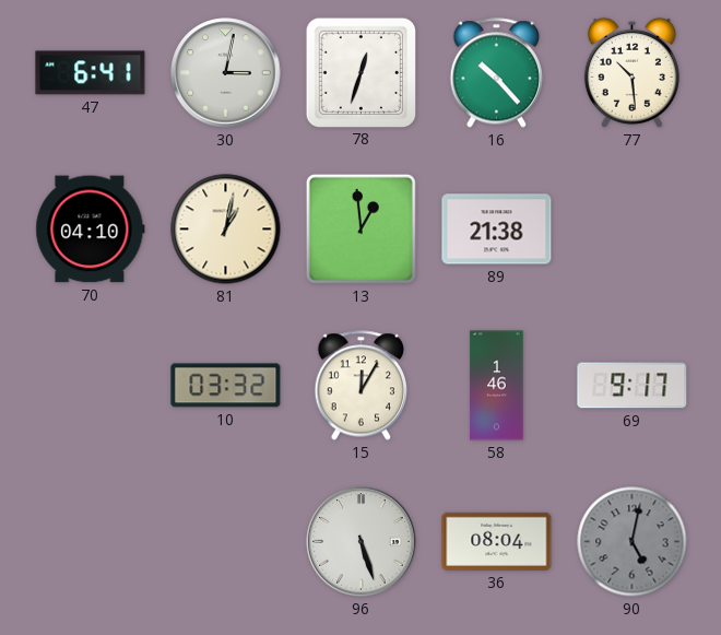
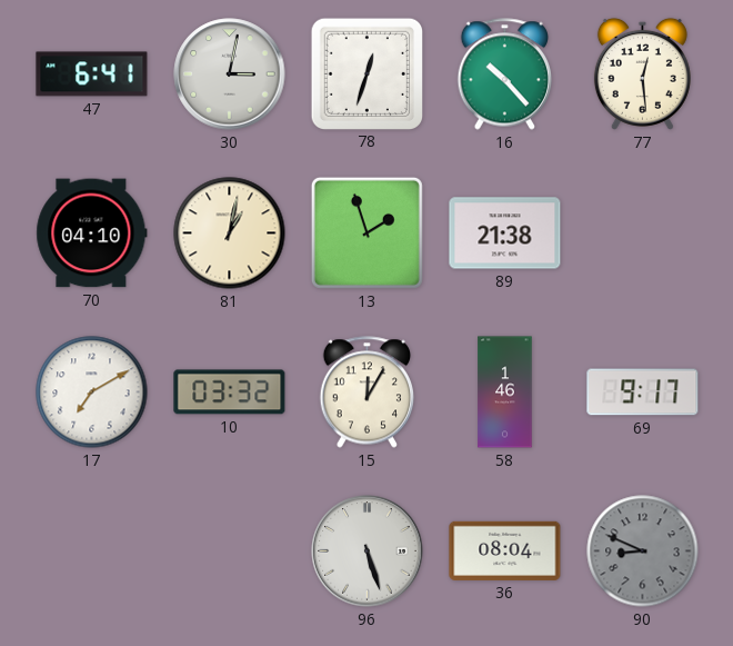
77: 10:29 -> 12:29 (642, 73)
13: 12:59 -> 1:57 (366, 232)
17: none -> 7:10 (92, 392)
90: 5:02 -> 8:49 (643, 551)
